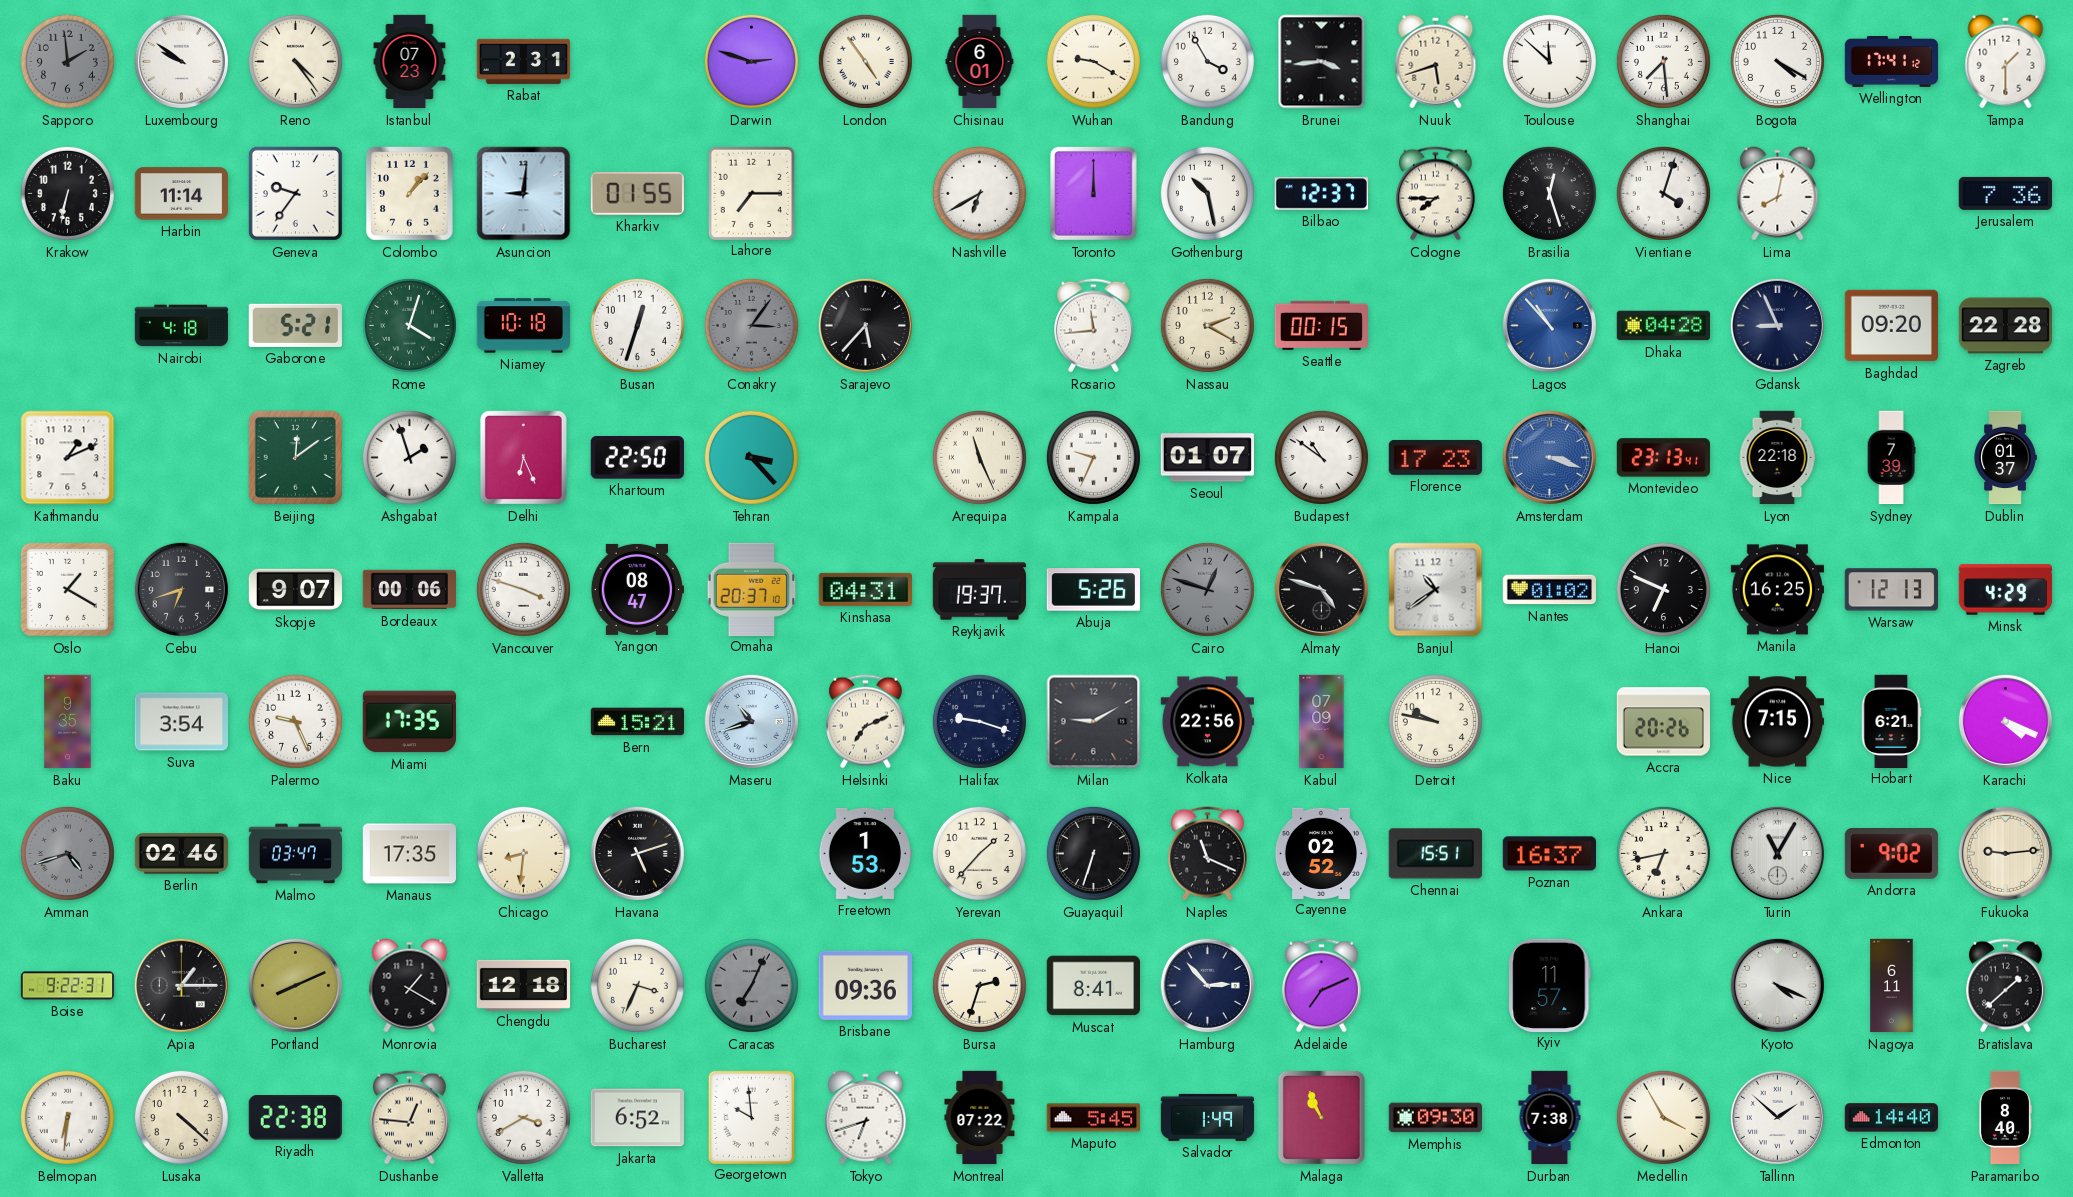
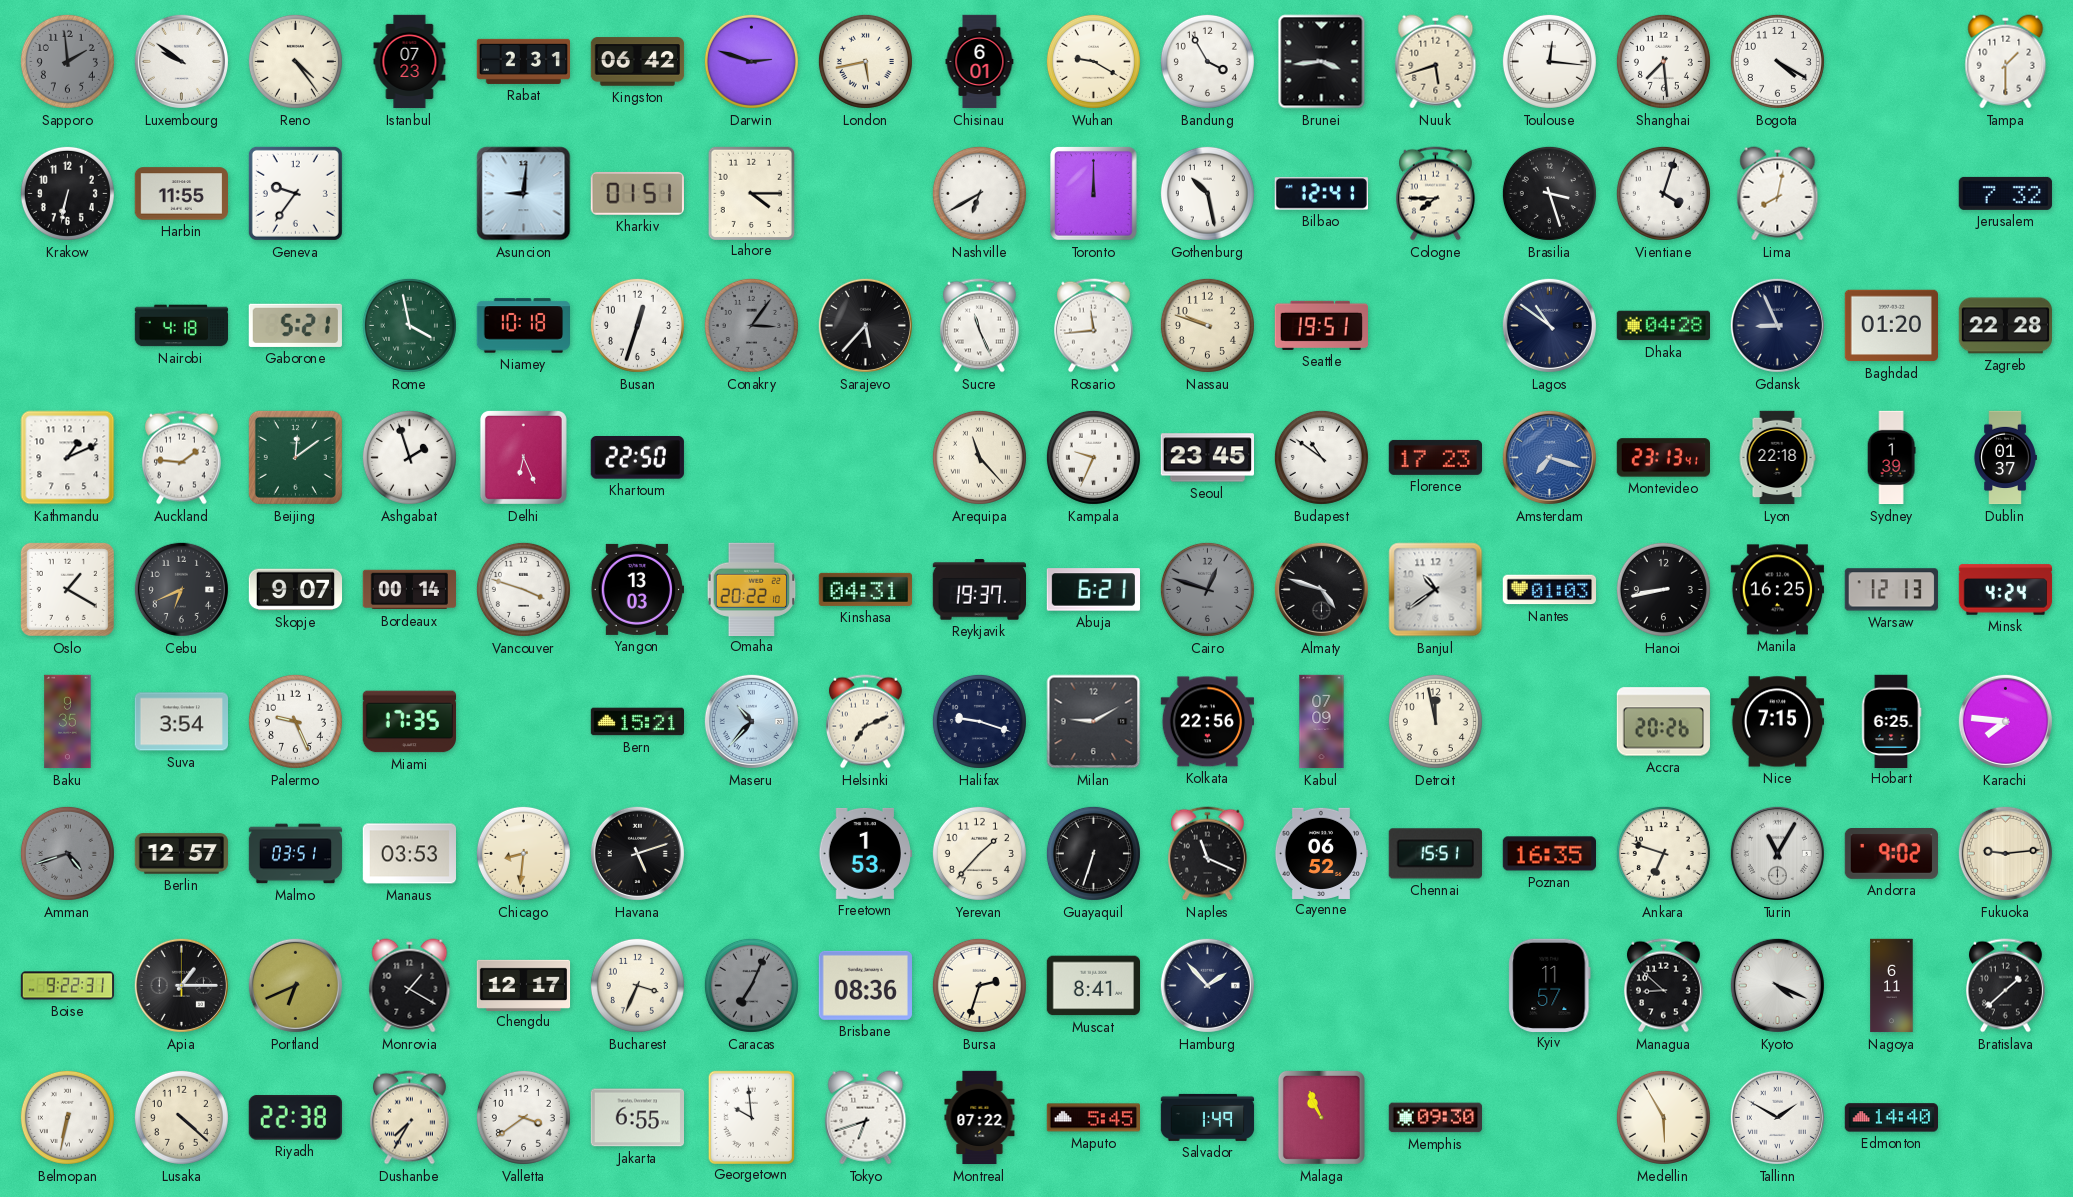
Kingston: none -> 06:42 (638, 62)
London: 4:54 -> 5:43 (865, 61)
Toulouse: 11:52 -> 12:16 (1549, 61)
Wellington: 17:41 -> none (1892, 62)
Harbin: 11:14 -> 11:55 (181, 194)
Colombo: 1:07 -> none (410, 194)
Kharkiv: 01:55 -> 01:51 (637, 193)
Lahore: 7:15 -> 4:15 (751, 193)
Bilbao: 12:37 -> 12:41 (1321, 194)
Brasilia: 12:27 -> 3:27 (1549, 193)
Jerusalem: 7:36 -> 7:32 (2005, 193)
Rome: 4:03 -> 3:58 (409, 325)
Sucre: none -> 11:26 (979, 326)
Nassau: 2:20 -> 9:48 (1207, 325)
Seattle: 00:15 -> 19:51 (1321, 325)
Lagos: 10:53 -> 10:51 (1549, 325)
Lagos dial: blue -> navy (1549, 325)
Baghdad: 09:20 -> 01:20 (1891, 326)
Auckland: none -> 1:46 (181, 458)
Tehran: 3:23 -> none (751, 457)
Arequipa: 11:26 -> 11:23 (979, 457)
Seoul: 01:07 -> 23:45 (1207, 458)
Amsterdam: 3:18 -> 7:18 (1549, 457)
Sydney: 7:39 -> 1:39 (1891, 458)
Cebu: 6:42 -> 6:41 (181, 589)
Bordeaux: 00:06 -> 00:14 (409, 590)
Yangon: 08:47 -> 13:03 (637, 589)
Omaha: 20:37 -> 20:22 (752, 589)
Abuja: 5:26 -> 6:21 (1093, 590)
Nantes: 01:02 -> 01:03 (1549, 590)
Hanoi: 6:49 -> 8:43 (1663, 589)
Minsk: 4:29 -> 4:24 (2006, 590)
Maseru: 10:42 -> 10:37 (751, 721)
Detroit: 9:47 -> 11:58 (1435, 721)
Hobart: 6:21 -> 6:25 (1891, 721)
Karachi: 4:19 -> 7:46 (2005, 721)
Berlin: 02:46 -> 12:57 (182, 854)
Malmo: 03:47 -> 03:51 (296, 854)
Manaus: 17:35 -> 03:53 (409, 854)
Cayenne: 02:52 -> 06:52 (1321, 853)
Poznan: 16:37 -> 16:35 (1549, 854)
Ankara: 6:43 -> 6:48 (1663, 853)
Portland: 8:11 -> 6:41 (295, 985)
Chengdu: 12:18 -> 12:17 (524, 985)
Brisbane: 09:36 -> 08:36 (865, 985)
Hamburg: 2:53 -> 1:53 (1207, 985)
Adelaide: 7:11 -> none (1321, 986)
Managua: none -> 8:52 (1663, 986)
Belmopan: 6:31 -> 6:32 (67, 1117)
Dushanbe: 12:46 -> 7:35 (409, 1118)
Valletta: 3:40 -> 3:39 (523, 1117)
Jakarta: 6:52 -> 6:55 (637, 1118)
Durban: 7:38 -> none (1550, 1118)
Medellin: 3:55 -> 5:55 (1663, 1117)
Tallinn: 1:52 -> 1:50 (1777, 1117)
Paramaribo: 8:40 -> none (2005, 1118)
